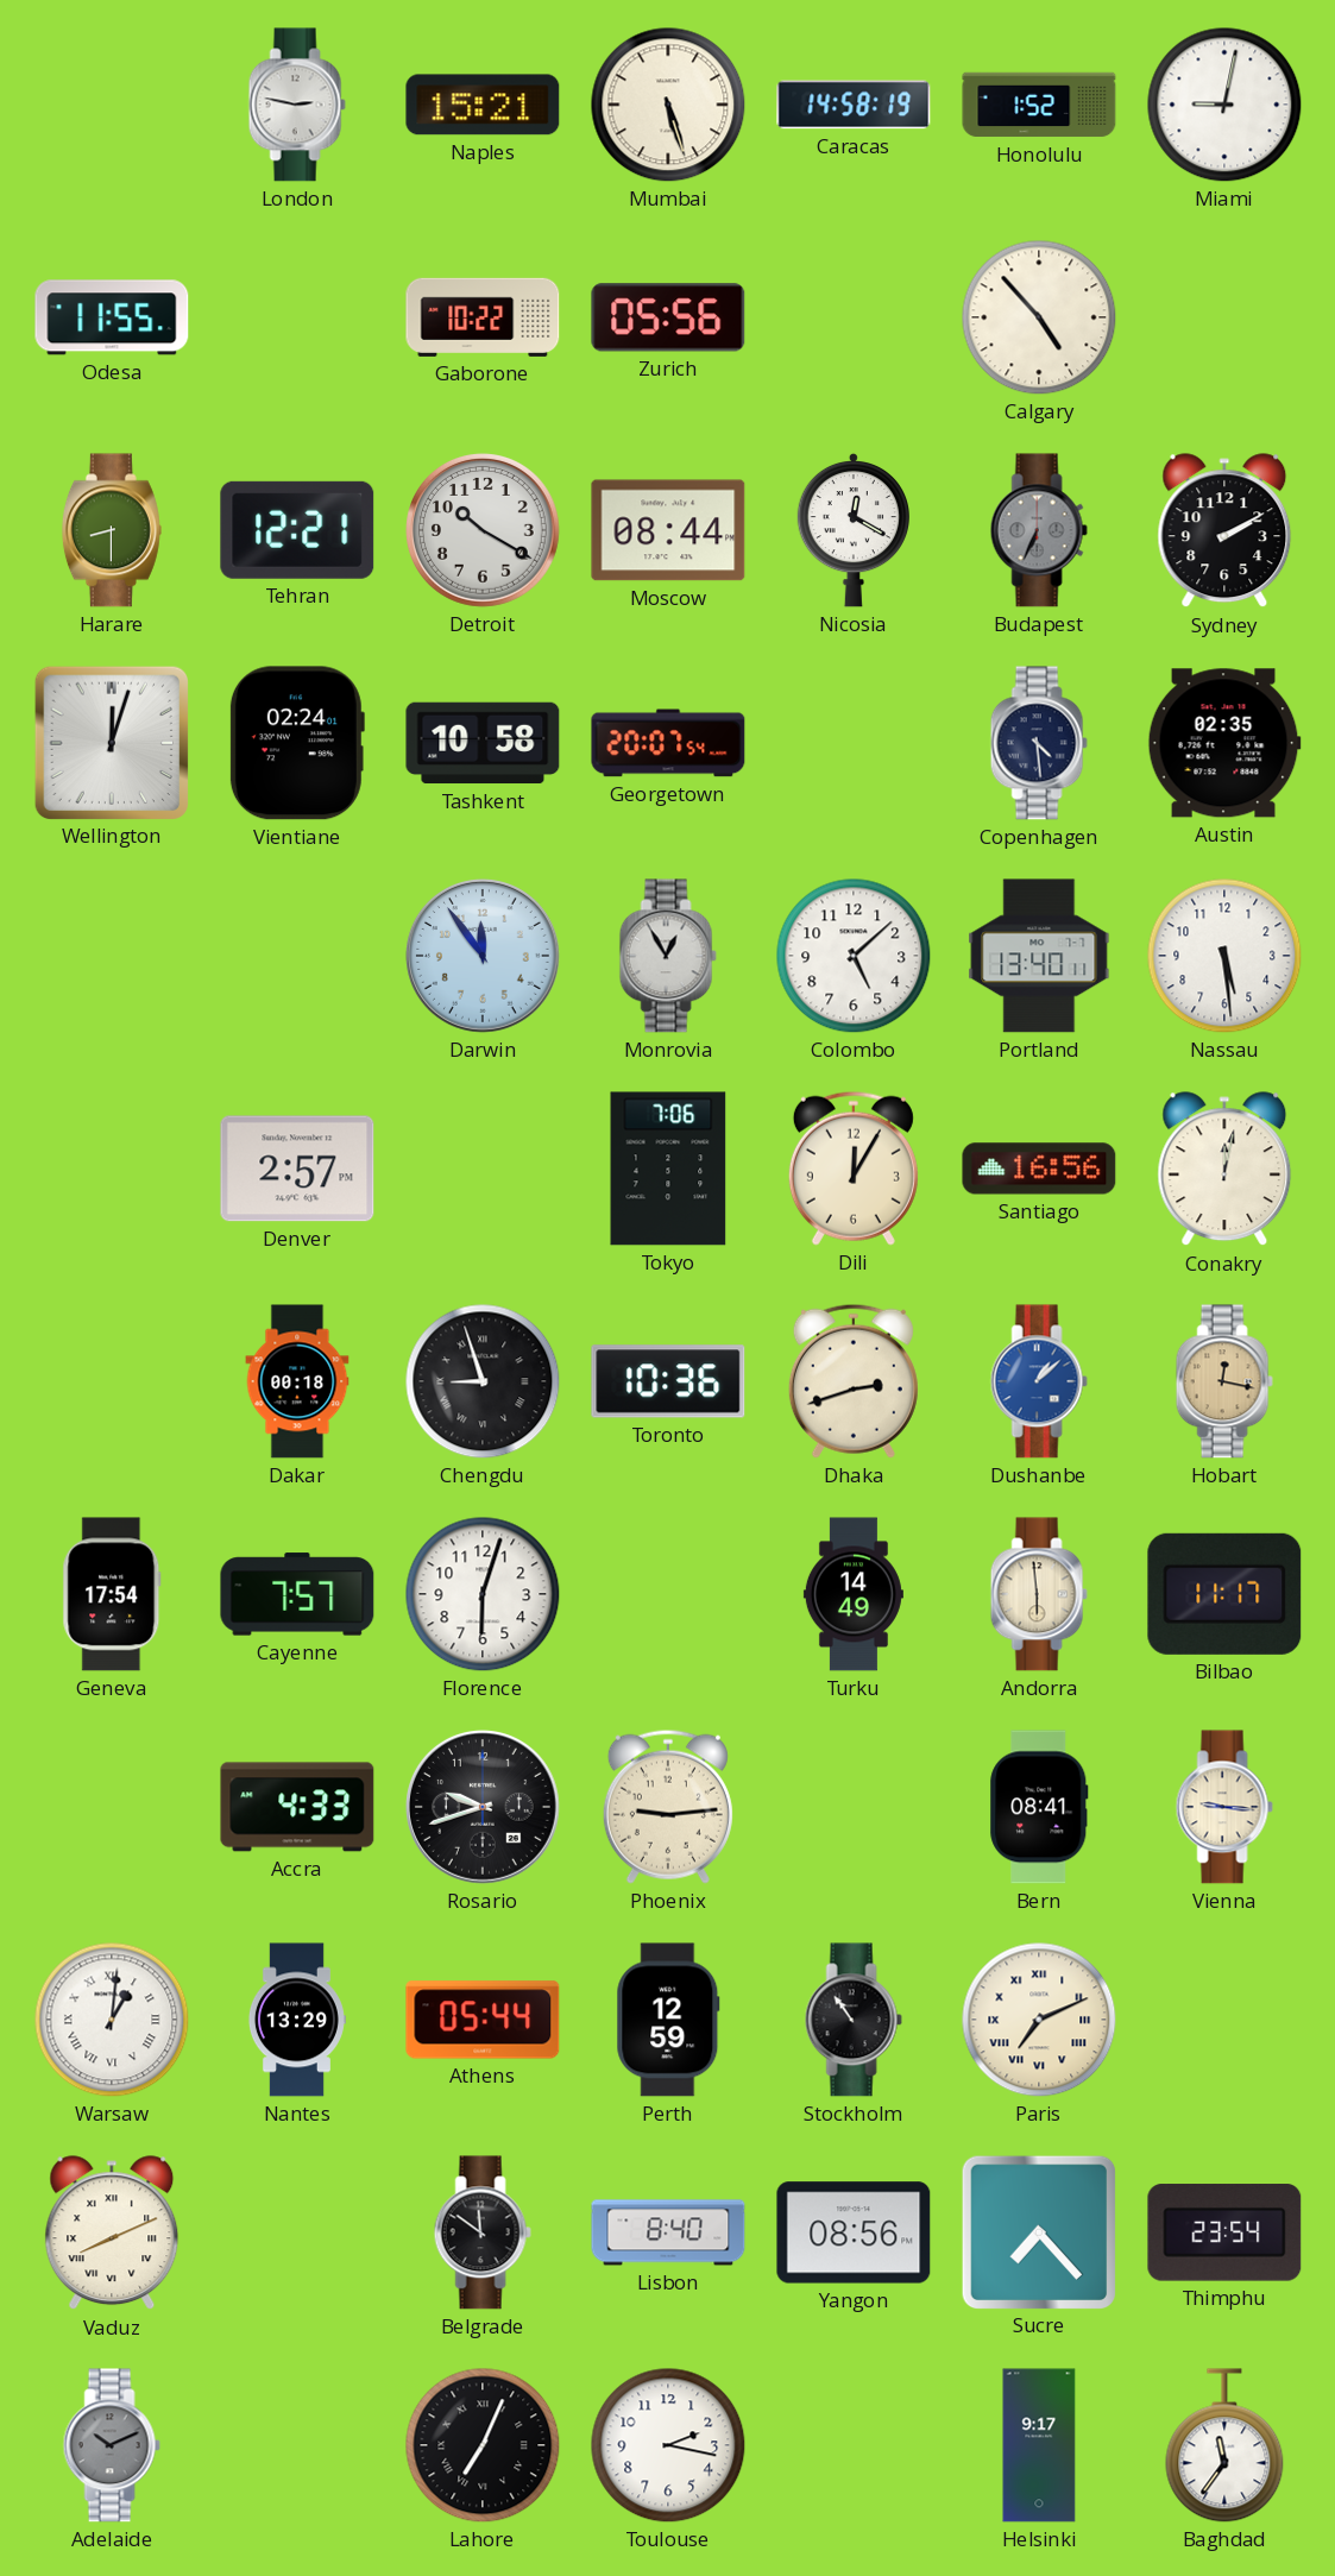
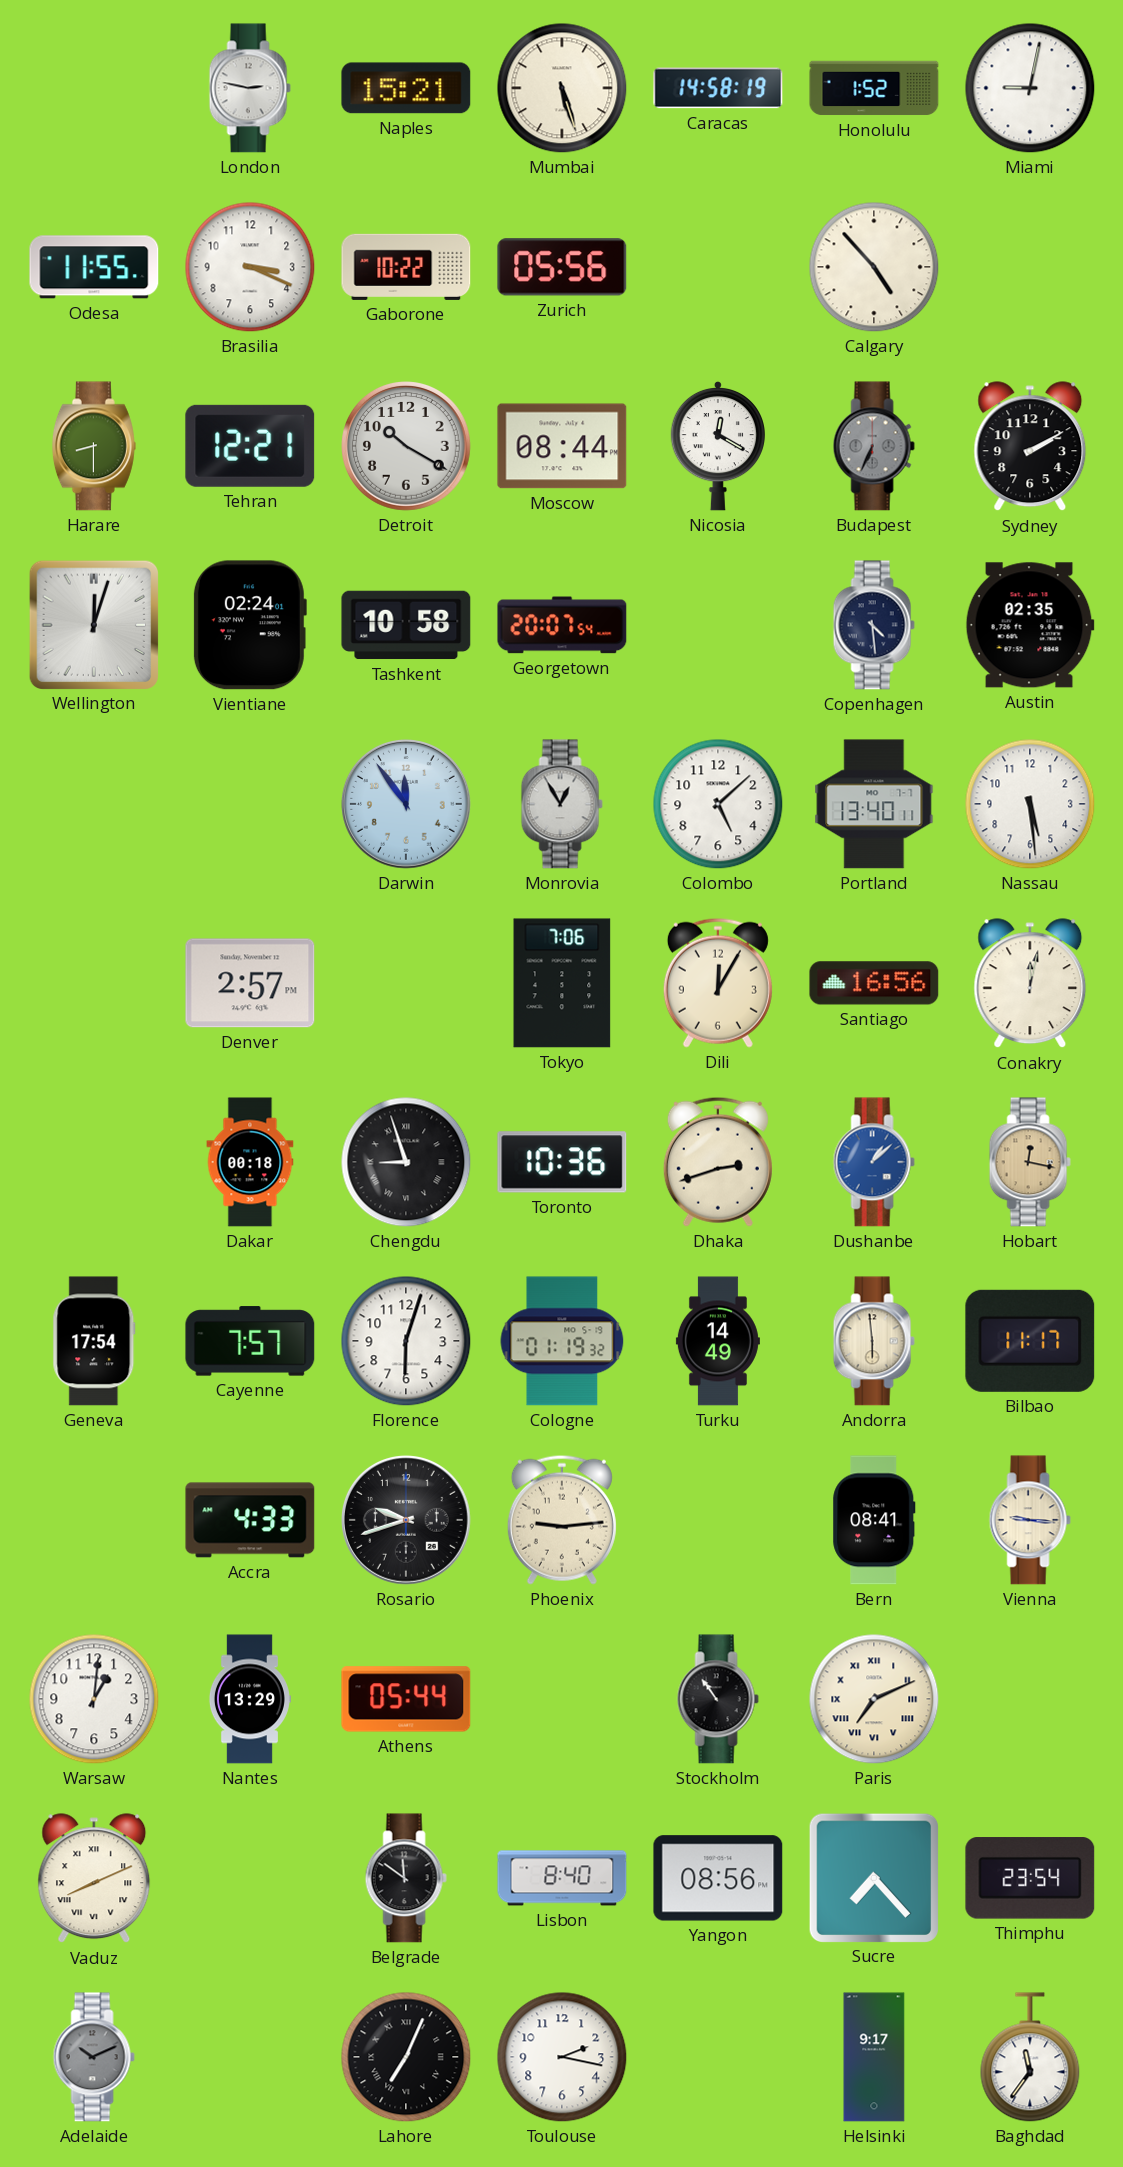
Brasilia: none -> 3:19 (250, 267)
Cologne: none -> 01:19 (562, 1341)
Warsaw numerals: Roman -> Arabic (94, 1699)
Perth: 12:59 -> none (668, 2020)
